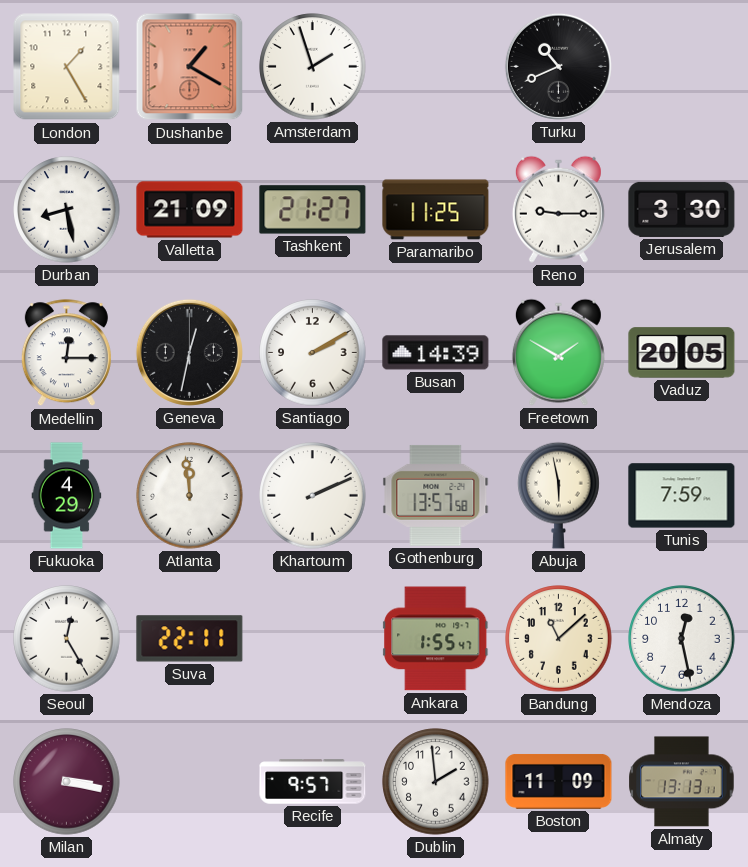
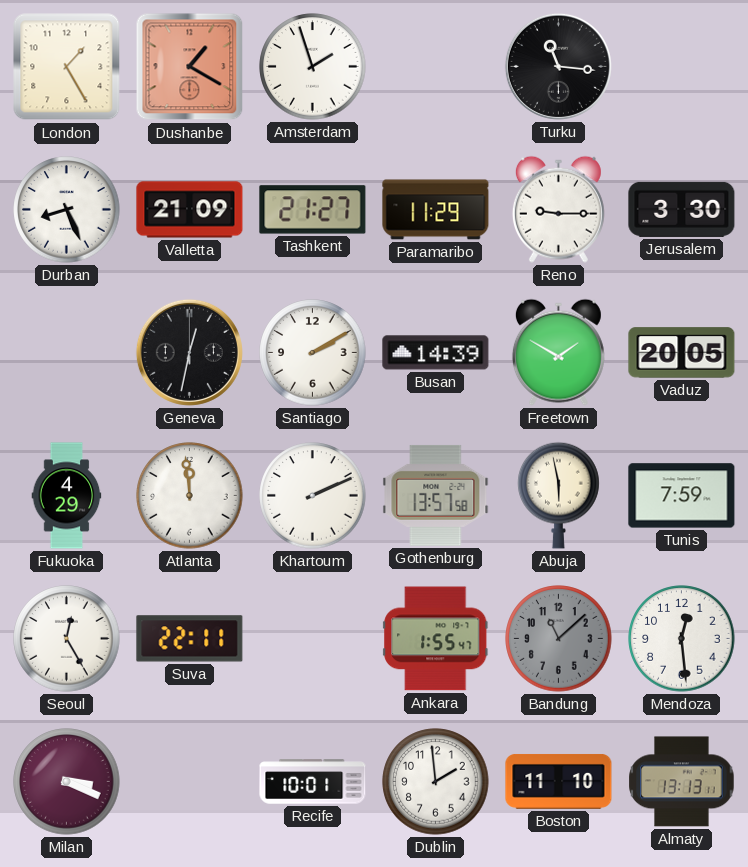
Turku: 10:41 -> 11:16 (558, 66)
Durban: 8:28 -> 8:26 (67, 210)
Paramaribo: 11:25 -> 11:29 (436, 210)
Medellin: 12:15 -> none (66, 353)
Bandung dial: cream -> grey (559, 639)
Mendoza: 12:28 -> 12:29 (682, 639)
Milan: 3:17 -> 3:19 (67, 782)
Recife: 9:57 -> 10:01 (313, 782)
Boston: 11:09 -> 11:10 (559, 781)
